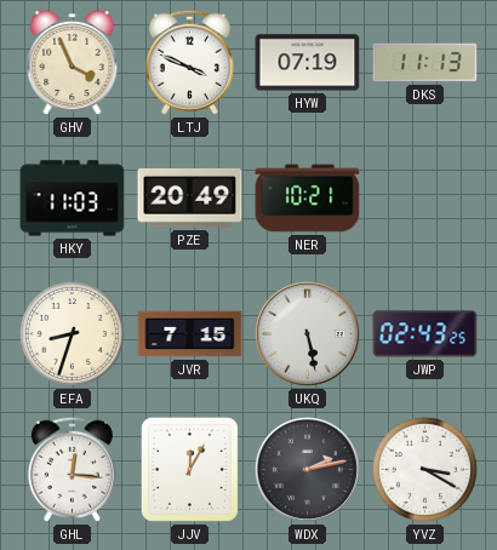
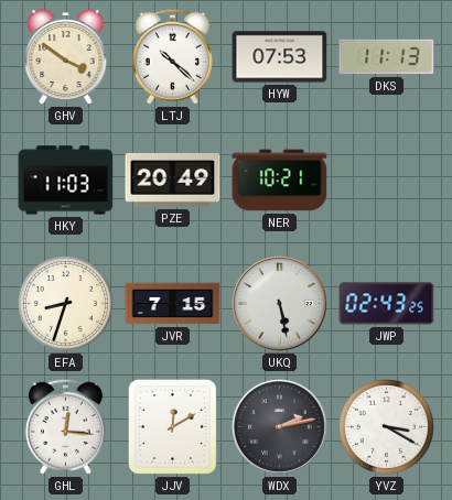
GHV: 3:56 -> 3:51 (66, 57)
LTJ: 3:49 -> 10:22 (172, 56)
HYW: 07:19 -> 07:53 (280, 57)
JJV: 12:05 -> 12:10 (172, 426)
